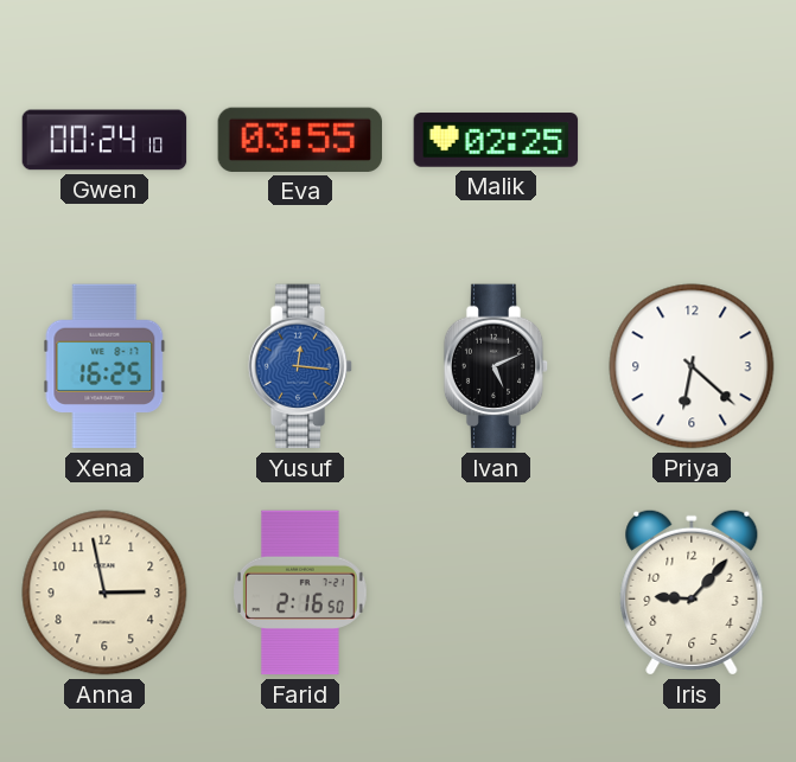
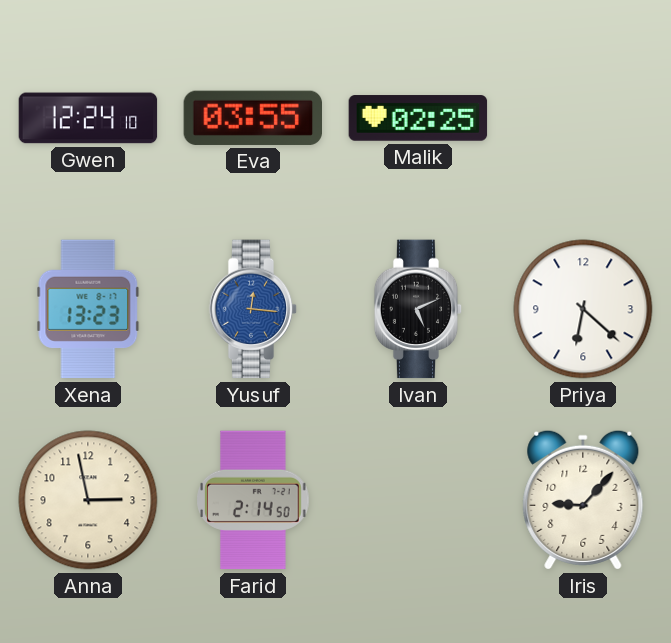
Gwen: 00:24 -> 12:24 (88, 118)
Xena: 16:25 -> 13:23 (88, 309)
Farid: 2:16 -> 2:14 (253, 500)
